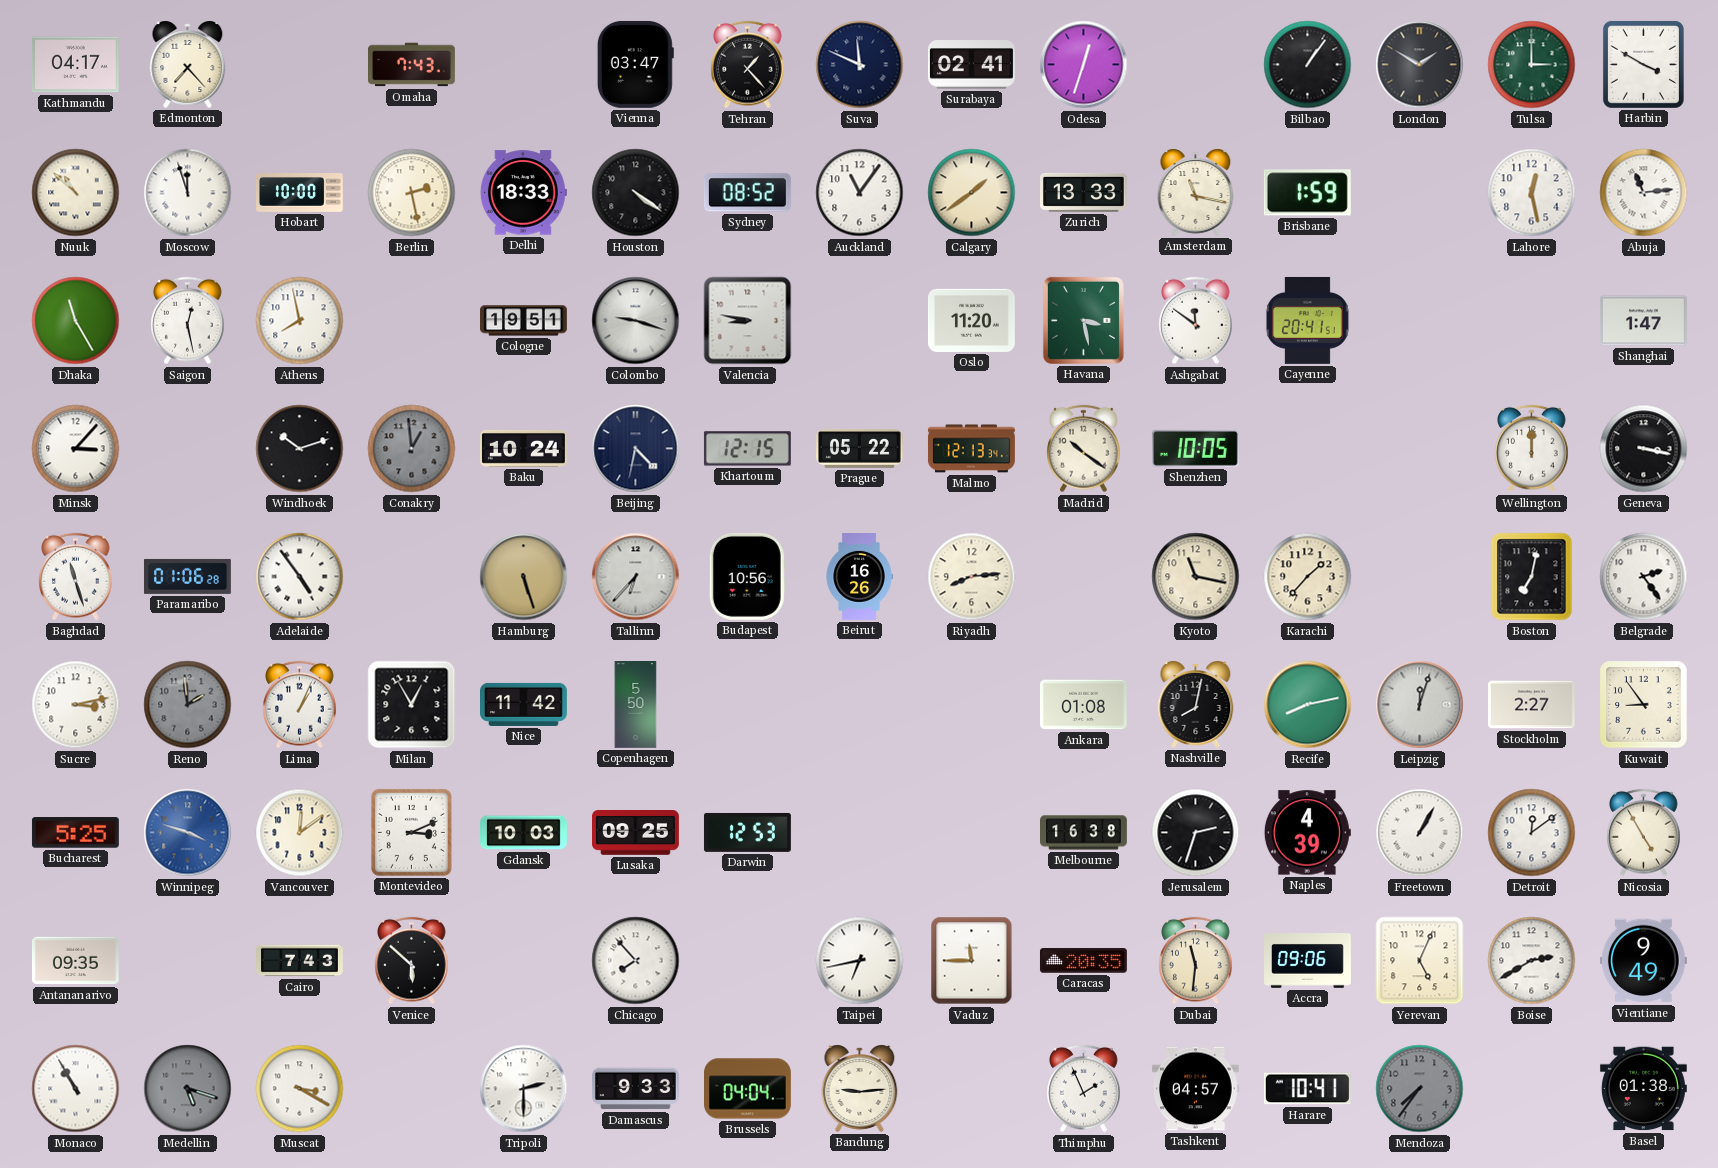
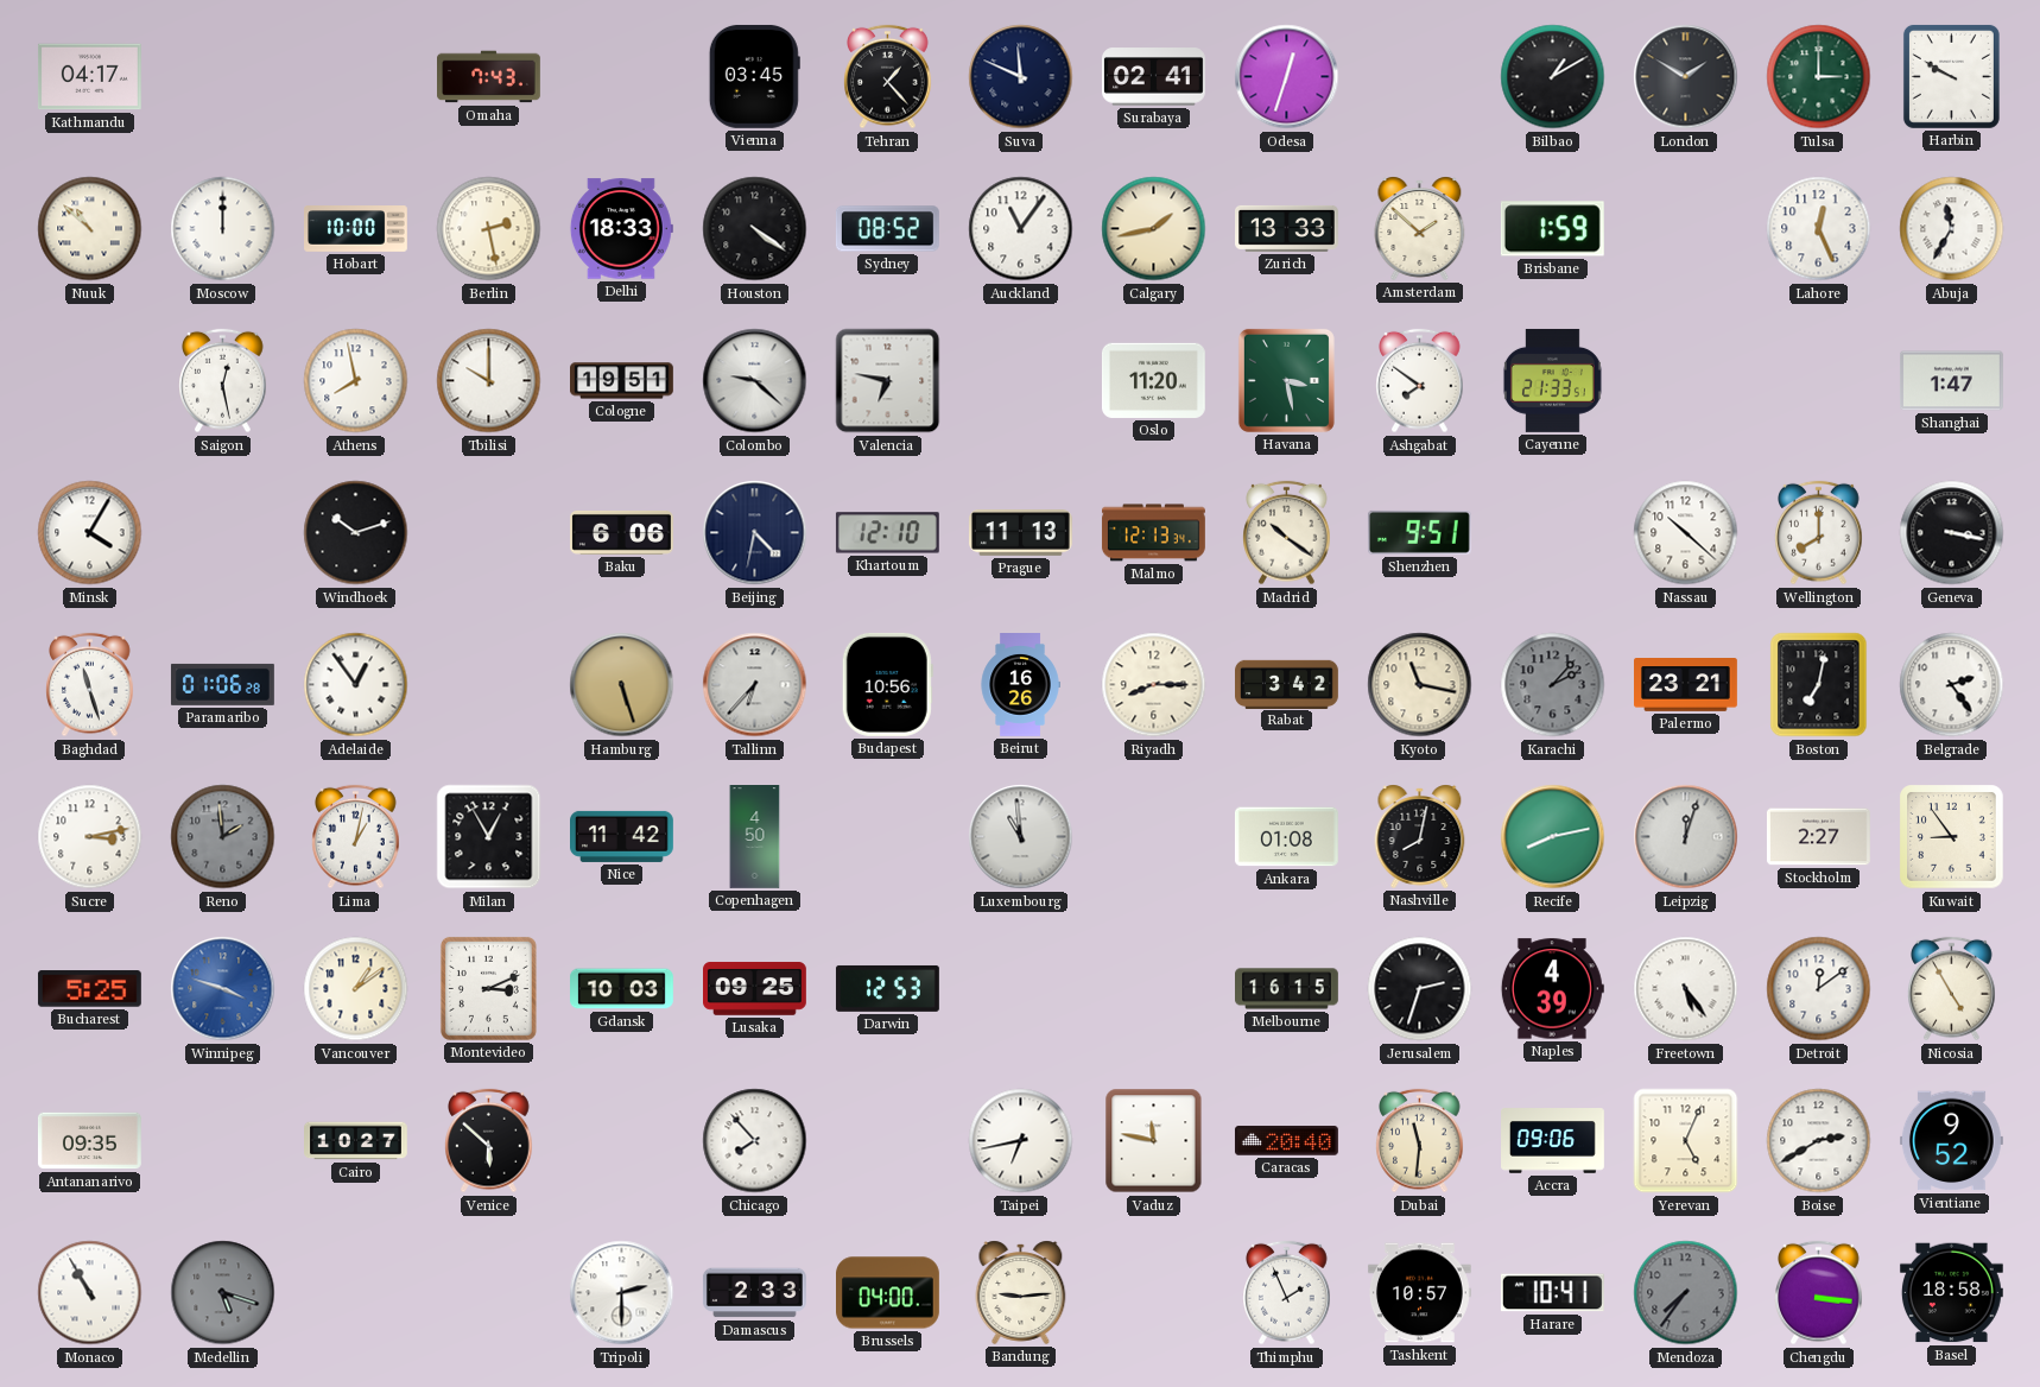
Edmonton: 7:23 -> none (188, 64)
Vienna: 03:47 -> 03:45 (754, 76)
Bilbao: 1:06 -> 1:10 (1553, 77)
Harbin: 3:50 -> 9:50 (1951, 76)
Moscow: 11:57 -> 12:00 (223, 229)
Calgary: 1:39 -> 1:43 (1154, 229)
Amsterdam: 11:17 -> 1:52 (1420, 228)
Lahore: 12:28 -> 12:26 (1819, 229)
Abuja: 11:14 -> 11:35 (1952, 229)
Dhaka: 11:25 -> none (76, 321)
Tbilisi: none -> 10:00 (489, 381)
Colombo: 9:18 -> 9:22 (755, 381)
Valencia: 8:47 -> 6:47 (888, 381)
Ashgabat: 11:51 -> 7:51 (1420, 381)
Cayenne: 20:41 -> 21:33 (1552, 380)
Minsk: 3:07 -> 4:05 (90, 533)
Conakry: 12:59 -> none (412, 449)
Baku: 10:24 -> 6:06 (622, 532)
Khartoum: 12:15 -> 12:10 (887, 533)
Prague: 05:22 -> 11:13 (1021, 533)
Shenzhen: 10:05 -> 9:51 (1419, 532)
Nassau: none -> 10:22 (1686, 533)
Wellington: 12:00 -> 8:00 (1819, 533)
Adelaide: 4:54 -> 12:54 (356, 685)
Riyadh: 8:14 -> 8:15 (1154, 685)
Rabat: none -> 3:42 (1287, 684)
Karachi: 1:37 -> 2:07 (1553, 685)
Karachi dial: cream -> grey (1553, 685)
Palermo: none -> 23:21 (1686, 685)
Lima: 1:04 -> 1:02 (356, 837)
Copenhagen: 5:50 -> 4:50 (755, 837)
Luxembourg: none -> 10:59 (1021, 837)
Vancouver: 12:09 -> 1:09 (356, 989)
Melbourne: 16:38 -> 16:15 (1287, 989)
Freetown: 1:05 -> 5:24 (1686, 989)
Cairo: 7:43 -> 10:27 (356, 1141)
Vaduz: 11:45 -> 11:47 (1154, 1141)
Caracas: 20:35 -> 20:40 (1286, 1141)
Vientiane: 9:49 -> 9:52 (1951, 1141)
Muscat: 3:20 -> none (300, 1089)
Damascus: 9:33 -> 2:33 (754, 1293)
Brussels: 04:04 -> 04:00 (888, 1293)
Tashkent: 04:57 -> 10:57 (1419, 1293)
Chengdu: none -> 3:16 (1819, 1293)
Basel: 01:38 -> 18:58 (1951, 1293)
